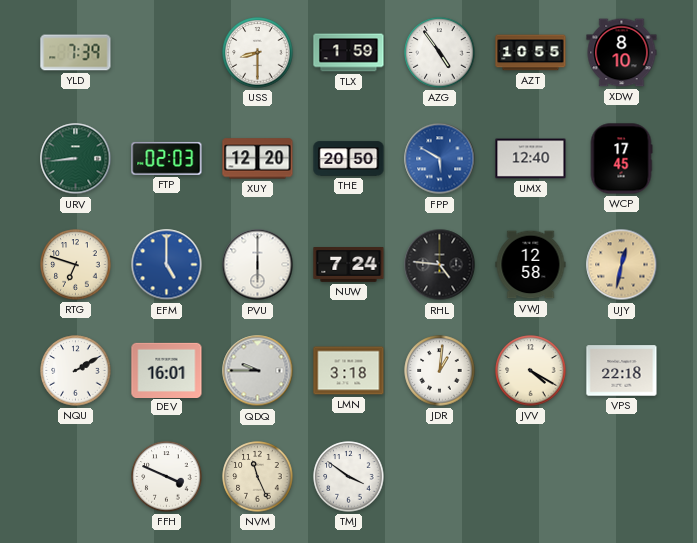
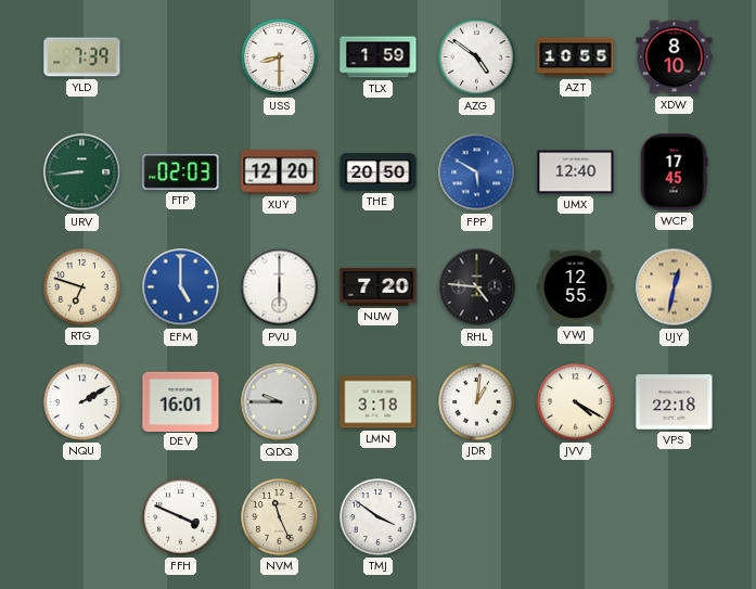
AZG: 4:54 -> 4:51 (477, 57)
NUW: 7:24 -> 7:20 (379, 287)
VWJ: 12:58 -> 12:55 (576, 287)
